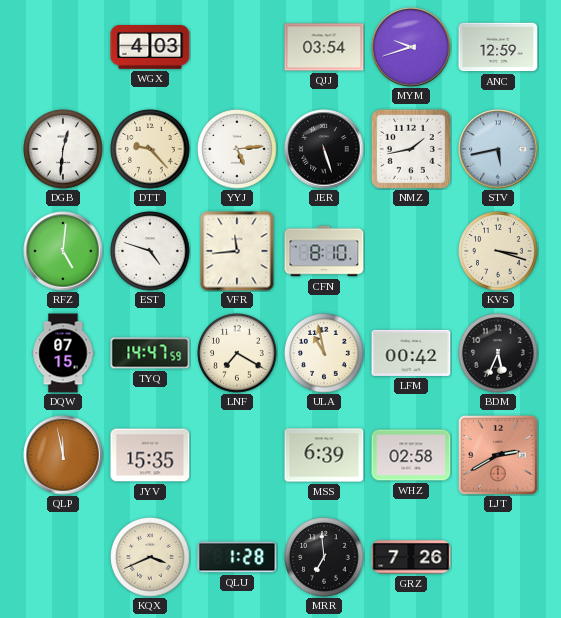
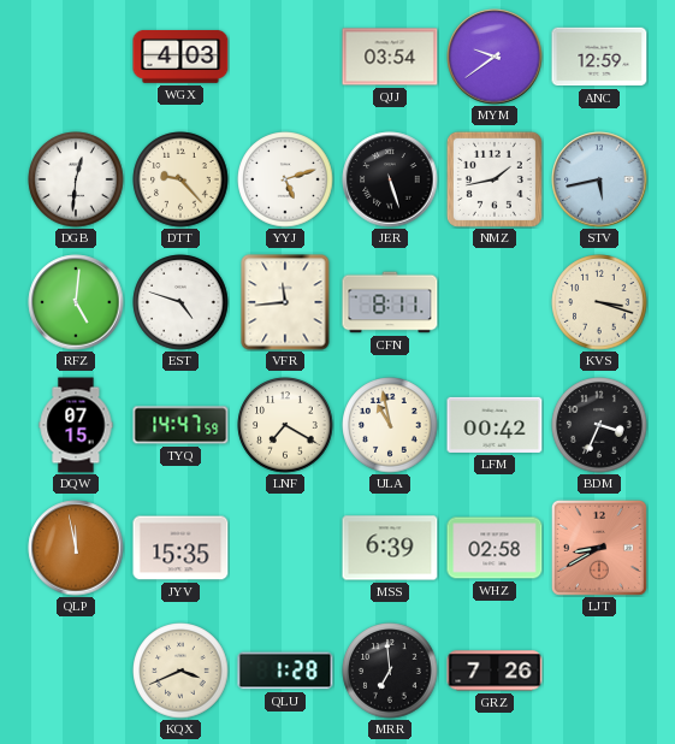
MYM: 9:42 -> 9:39 (495, 57)
YYJ: 5:14 -> 5:12 (285, 179)
CFN: 8:10 -> 8:11 (390, 302)
BDM: 5:34 -> 3:34 (599, 425)
LJT: 2:40 -> 8:40 (599, 548)
